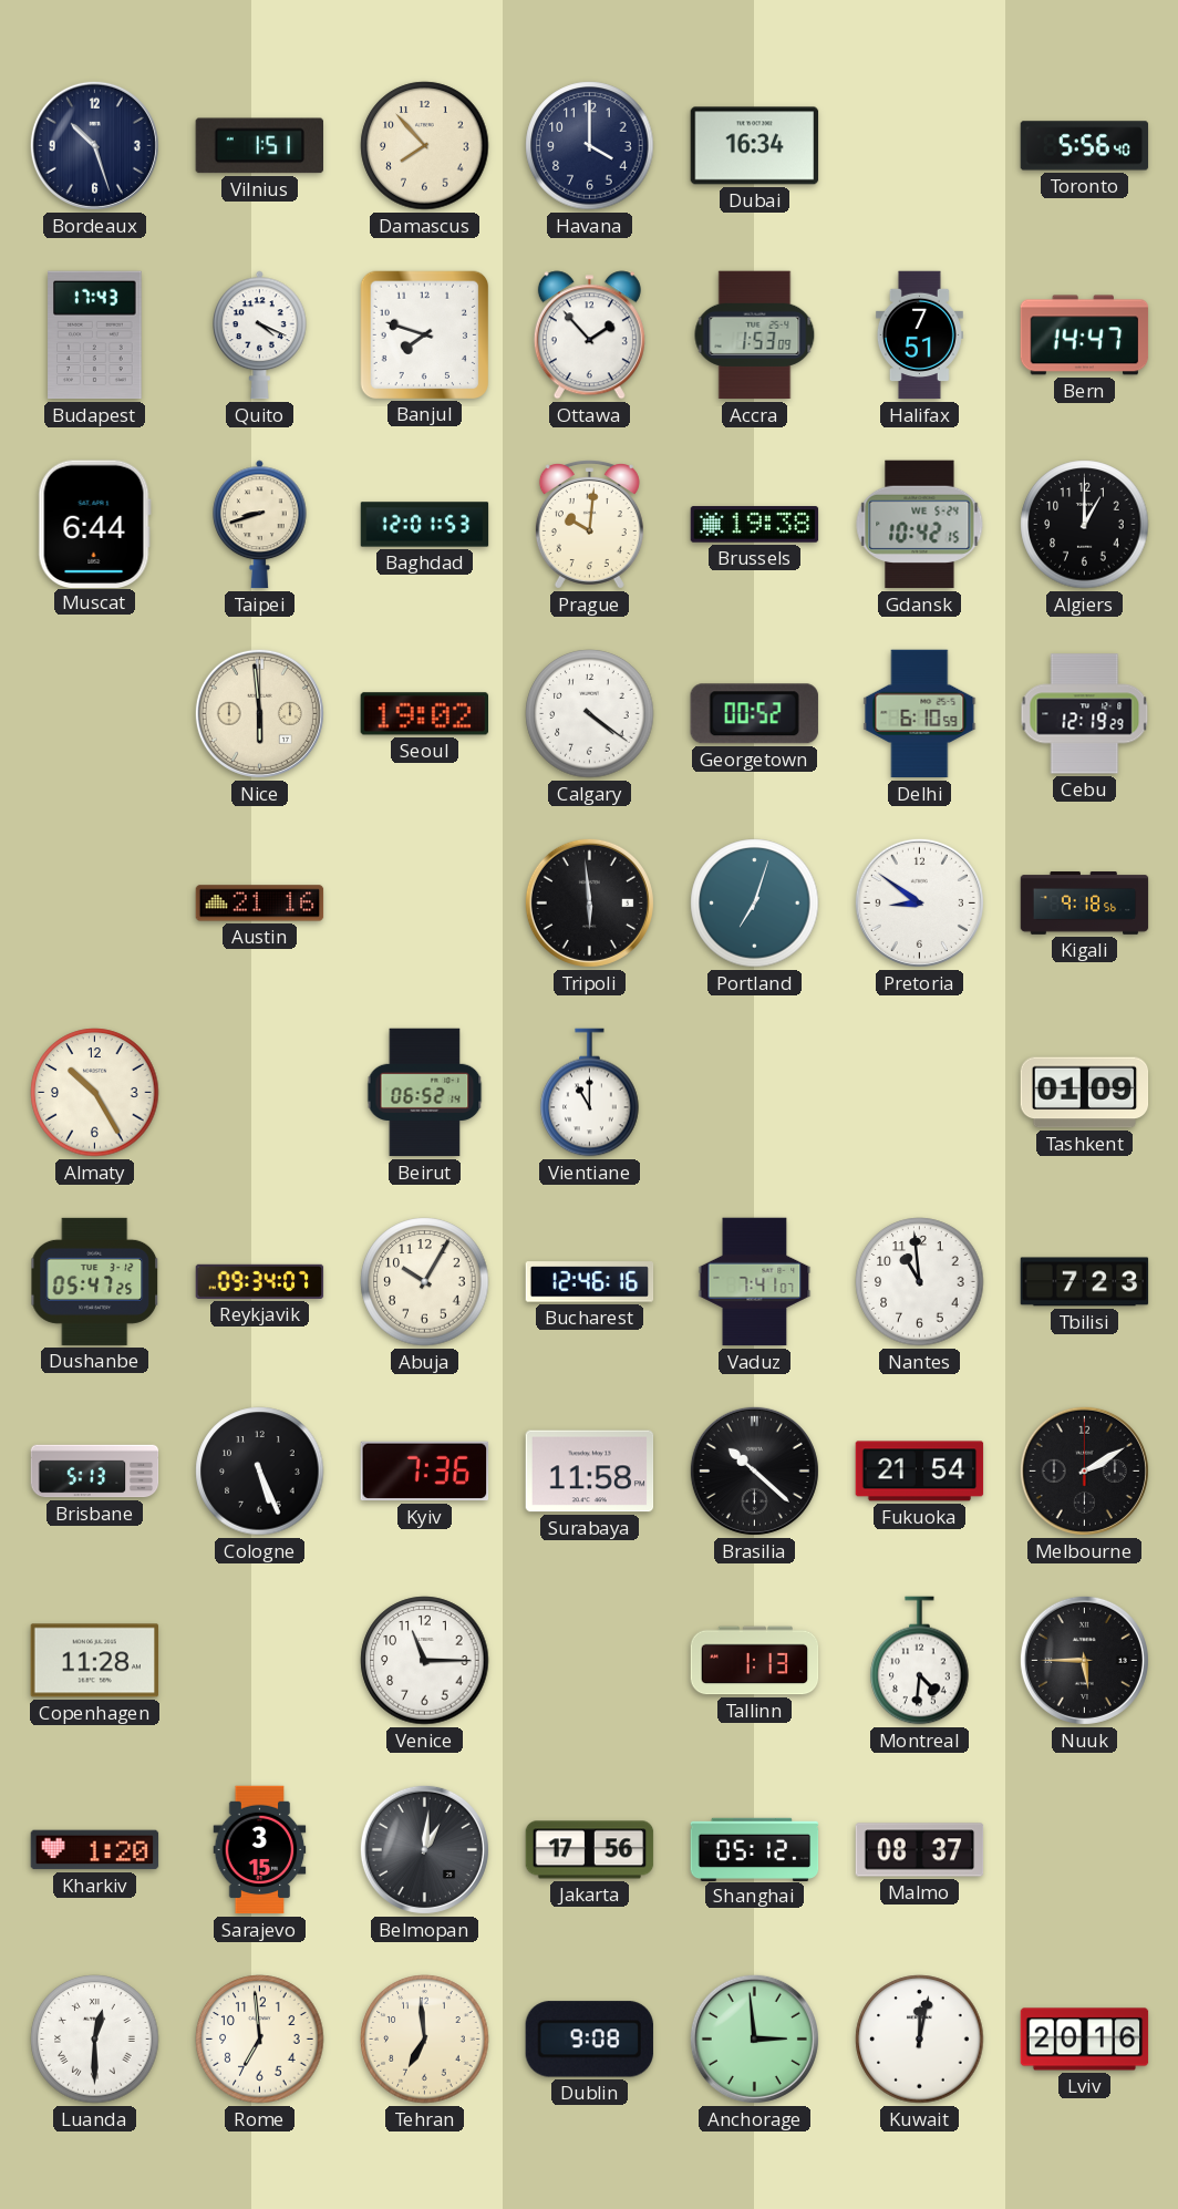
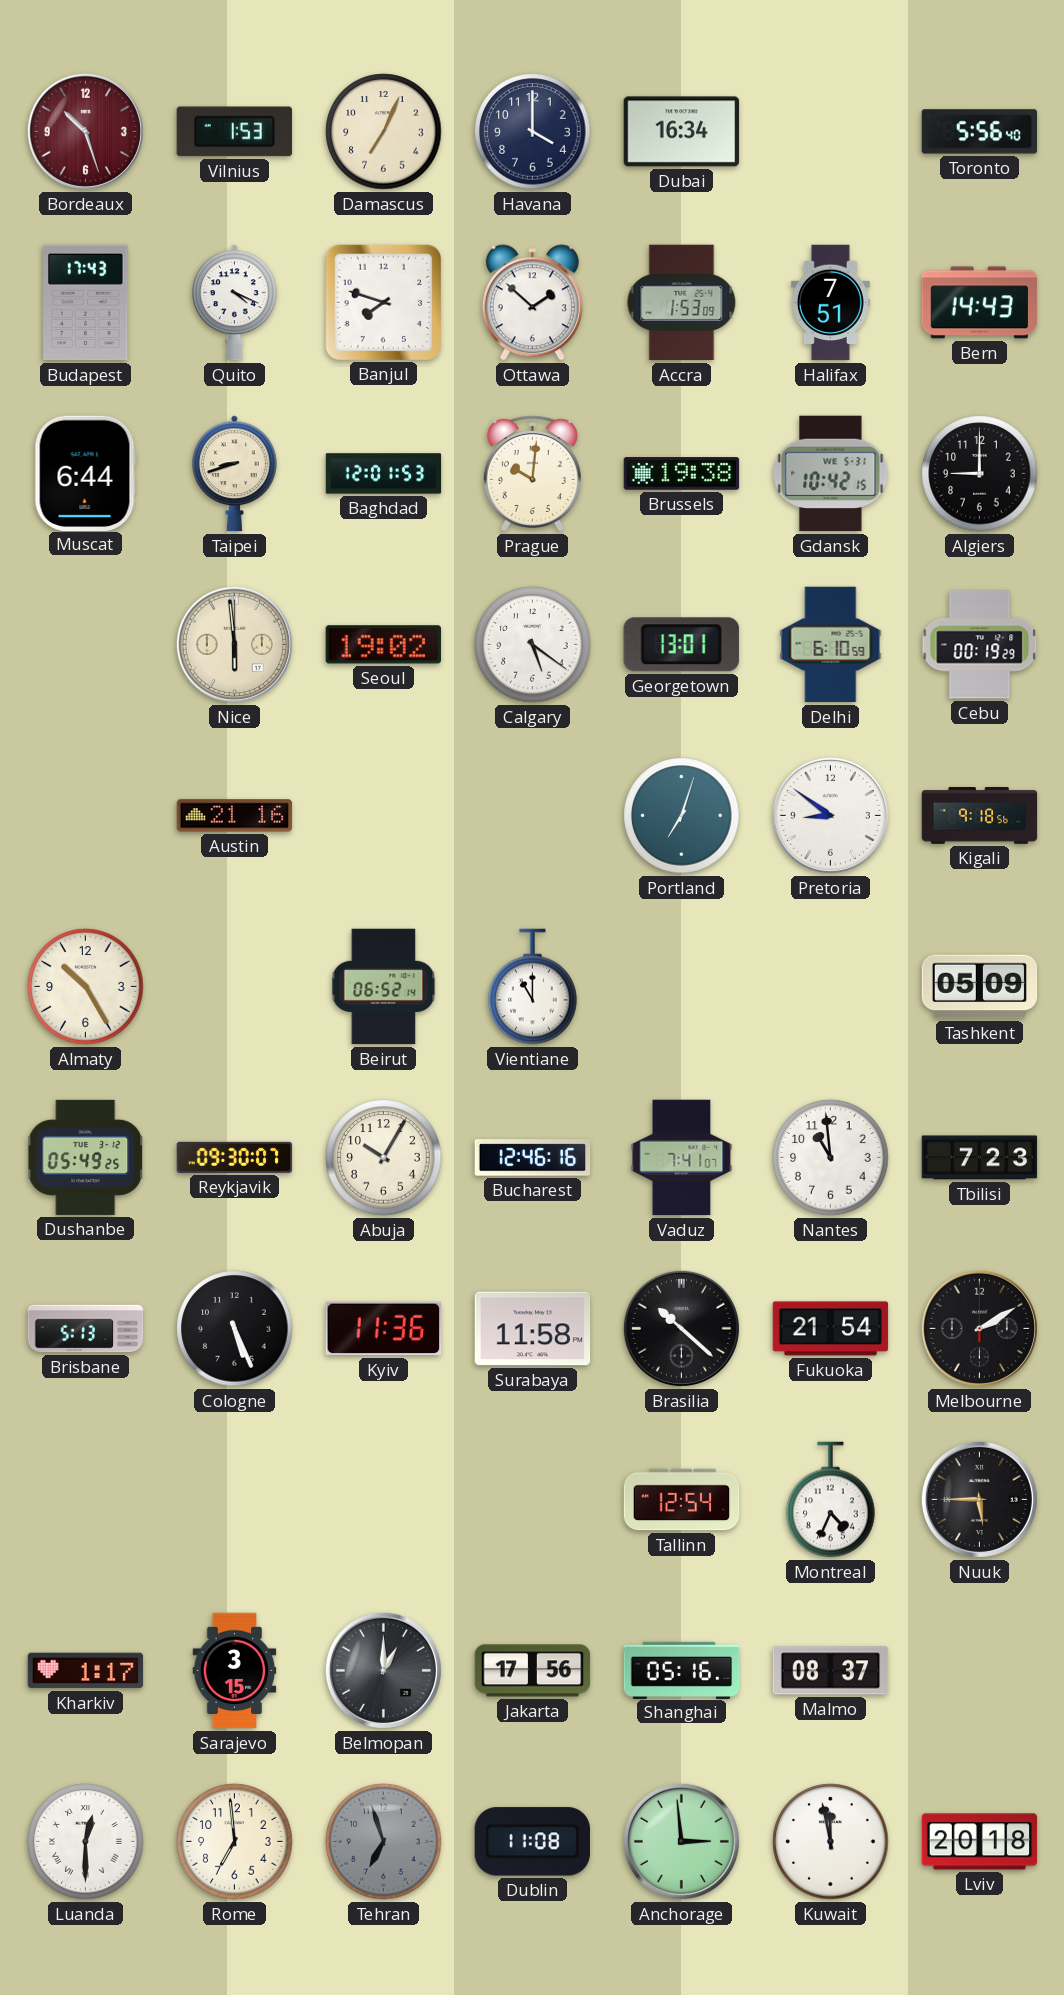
Bordeaux dial: navy -> burgundy (85, 131)
Vilnius: 1:51 -> 1:53 (234, 132)
Damascus: 7:53 -> 7:04 (384, 132)
Ottawa: 1:53 -> 1:52 (532, 303)
Bern: 14:47 -> 14:43 (980, 303)
Gdansk date: WE 5-24 -> WE 5-31 (831, 474)
Algiers: 1:00 -> 9:00 (980, 474)
Calgary: 4:21 -> 5:21 (533, 645)
Georgetown: 00:52 -> 13:01 (681, 645)
Cebu: 12:19 -> 00:19 (980, 645)
Tripoli: 5:59 -> none (589, 902)
Tashkent: 01:09 -> 05:09 (980, 987)
Dushanbe: 05:47 -> 05:49 (86, 1157)
Reykjavik: 09:34 -> 09:30 (235, 1157)
Kyiv: 7:36 -> 11:36 (384, 1329)
Copenhagen: 11:28 -> none (95, 1661)
Venice: 11:15 -> none (425, 1661)
Tallinn: 1:13 -> 12:54 (682, 1500)
Montreal: 4:31 -> 4:34 (831, 1500)
Kharkiv: 1:20 -> 1:17 (86, 1671)
Belmopan: 1:01 -> 1:00 (383, 1670)
Shanghai: 05:12 -> 05:16 (682, 1670)
Tehran: 6:59 -> 6:57 (384, 1842)
Tehran dial: cream -> grey (384, 1842)
Dublin: 9:08 -> 11:08 (532, 1842)
Kuwait: 12:02 -> 11:58 (831, 1842)
Lviv: 20:16 -> 20:18 (980, 1842)
